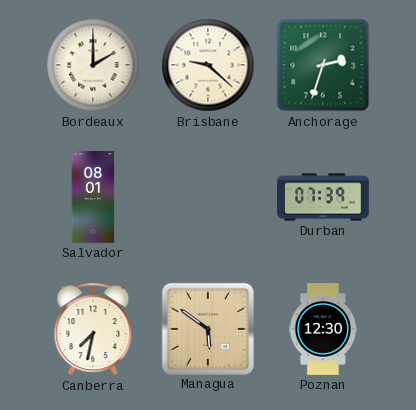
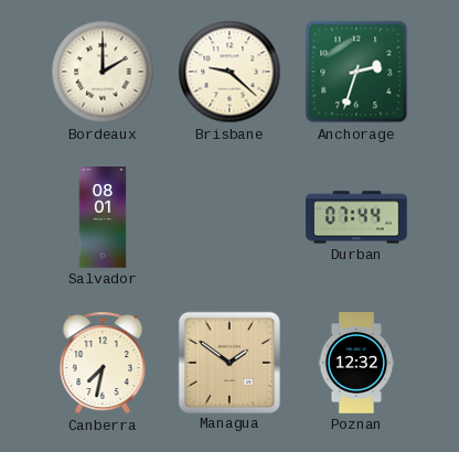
Durban: 07:39 -> 07:44 (356, 217)
Managua: 5:51 -> 1:51 (228, 362)
Poznan: 12:30 -> 12:32 (356, 363)
